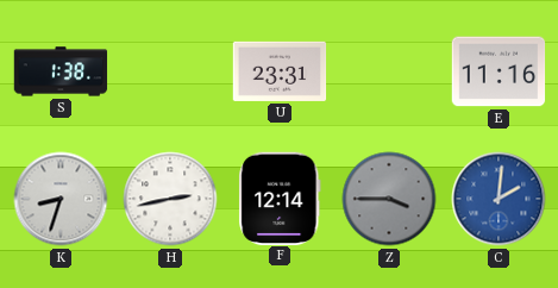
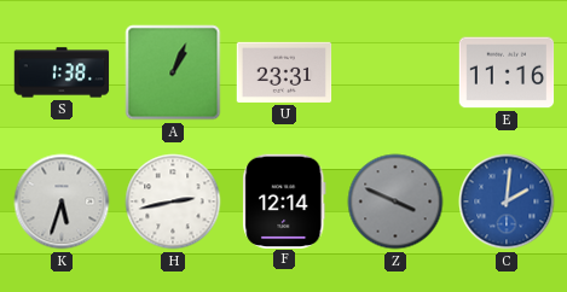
A: none -> 1:04 (173, 72)
K: 8:33 -> 5:33 (62, 202)
Z: 3:45 -> 3:49 (395, 202)
